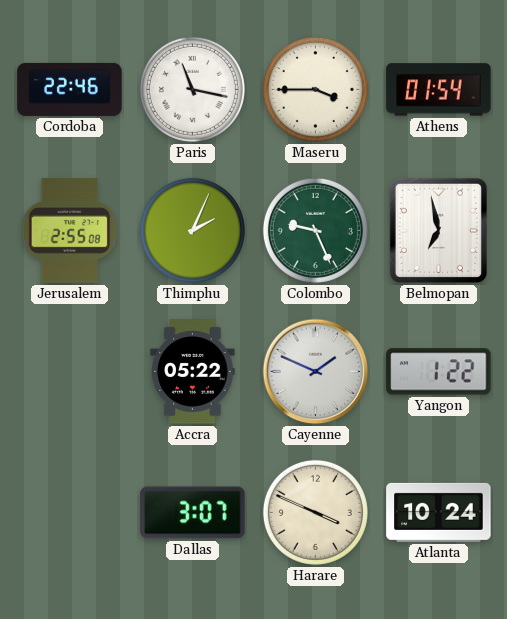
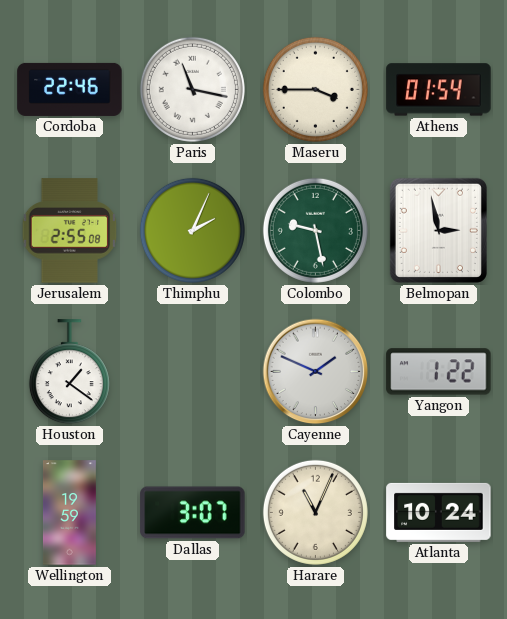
Colombo: 9:26 -> 9:28 (315, 230)
Belmopan: 6:58 -> 2:58 (438, 230)
Houston: none -> 1:21 (69, 372)
Accra: 05:22 -> none (193, 372)
Wellington: none -> 19:59 (69, 513)
Harare: 3:49 -> 11:04 (315, 512)
